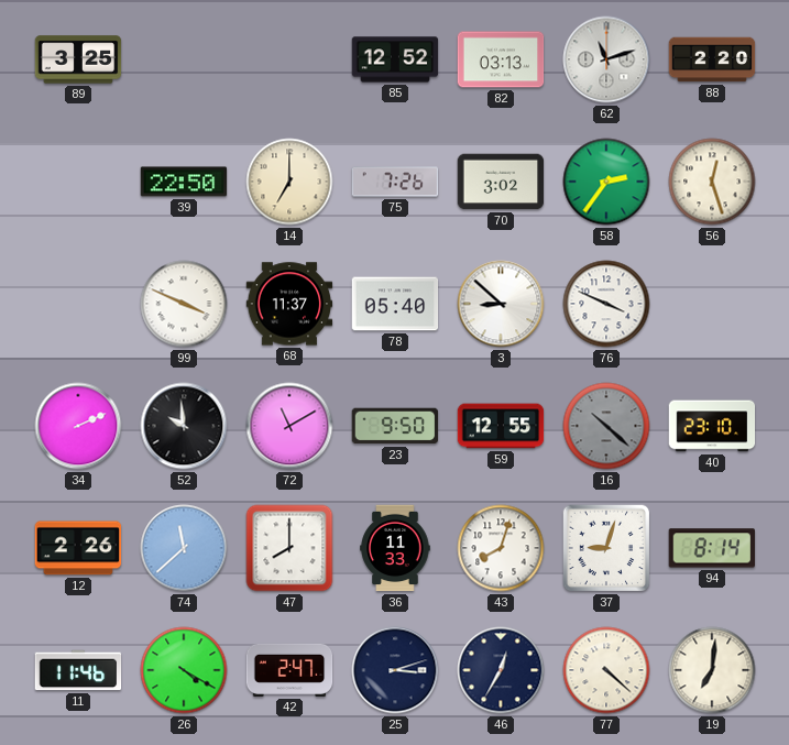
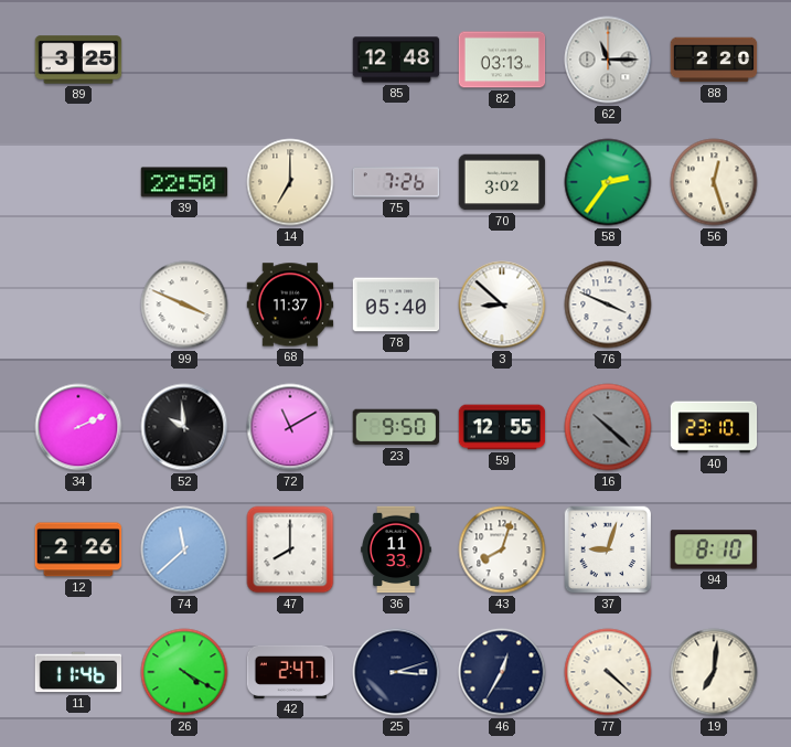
85: 12:52 -> 12:48 (396, 60)
62: 11:12 -> 11:15 (608, 60)
94: 8:14 -> 8:10 (713, 549)
